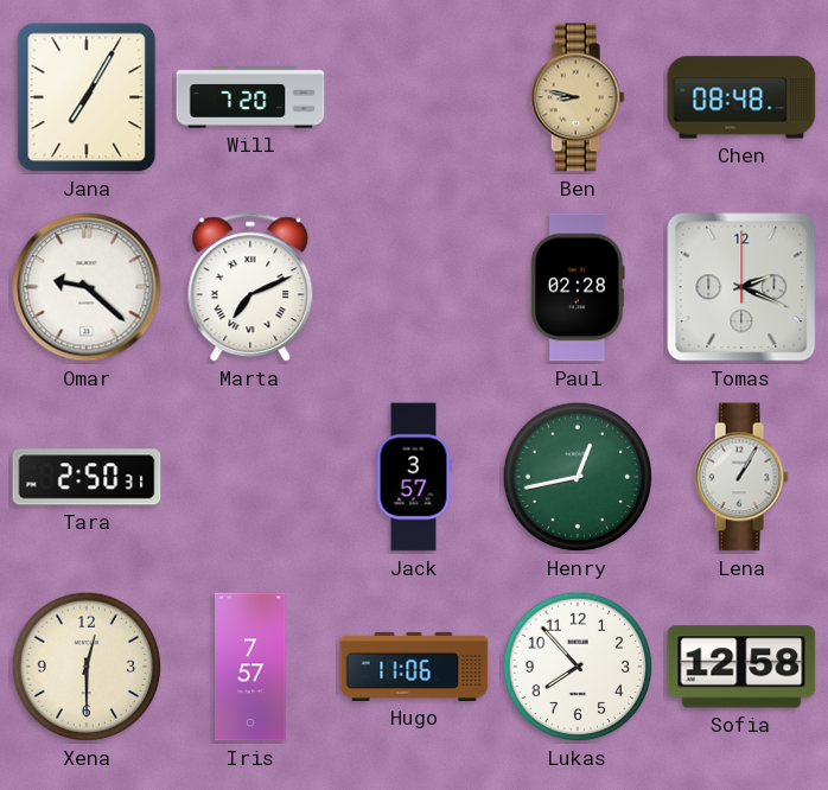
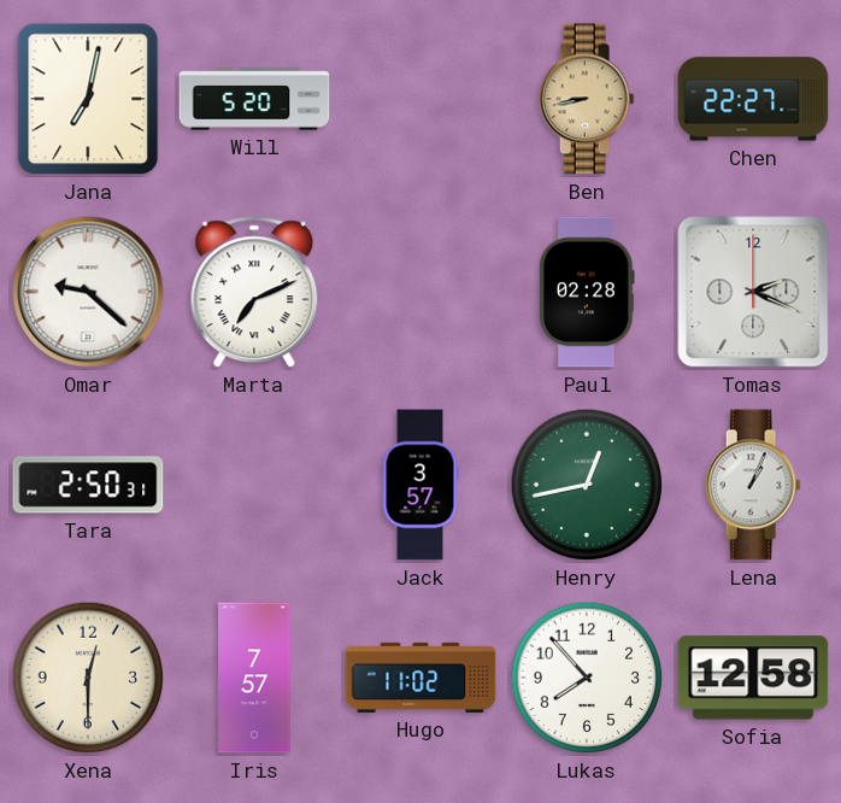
Jana: 7:05 -> 7:02 (88, 99)
Will: 7:20 -> 5:20 (254, 99)
Ben: 8:47 -> 8:43 (587, 99)
Chen: 08:48 -> 22:27 (753, 99)
Lena: 1:05 -> 1:04 (753, 485)
Hugo: 11:06 -> 11:02 (420, 678)
